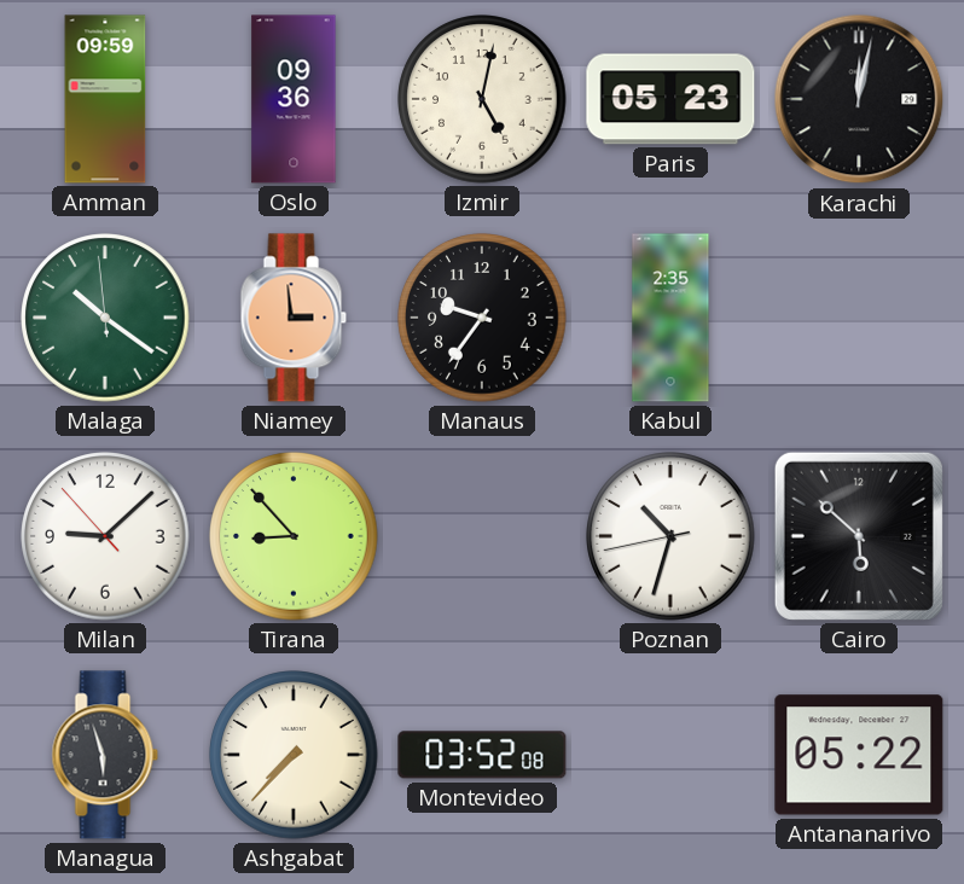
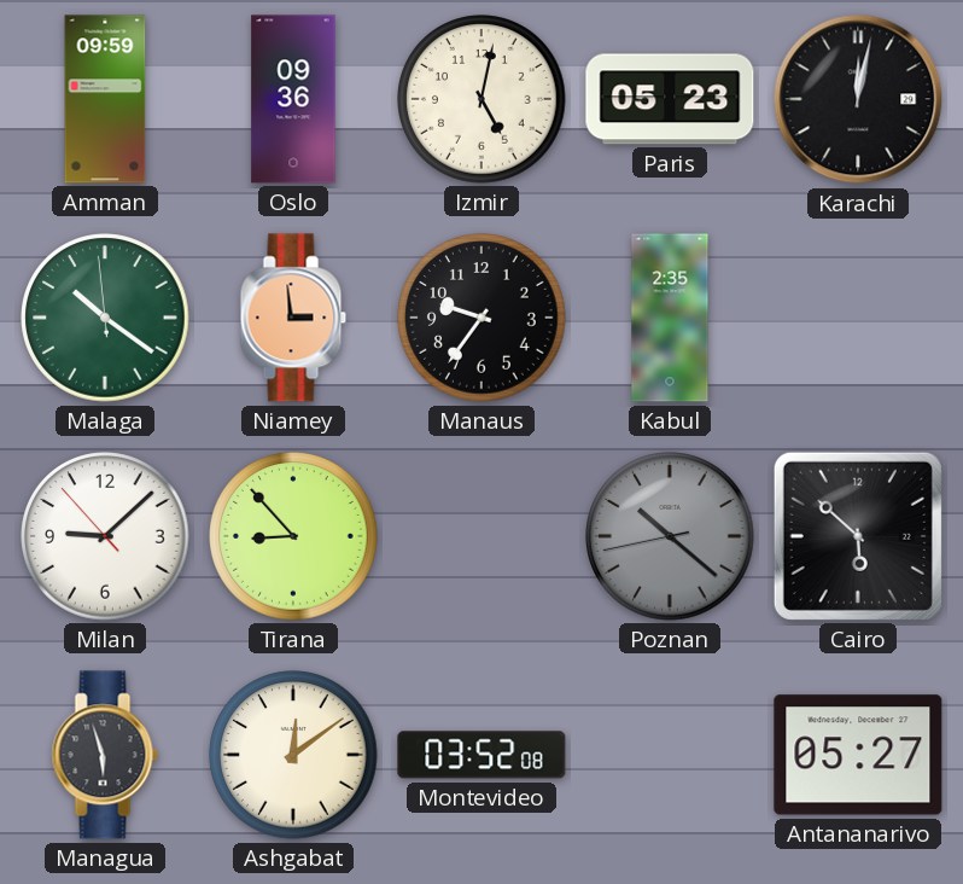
Poznan: 10:32 -> 10:21 (670, 536)
Poznan dial: white -> grey (670, 536)
Ashgabat: 7:37 -> 12:09 (293, 755)
Antananarivo: 05:22 -> 05:27 (858, 755)
